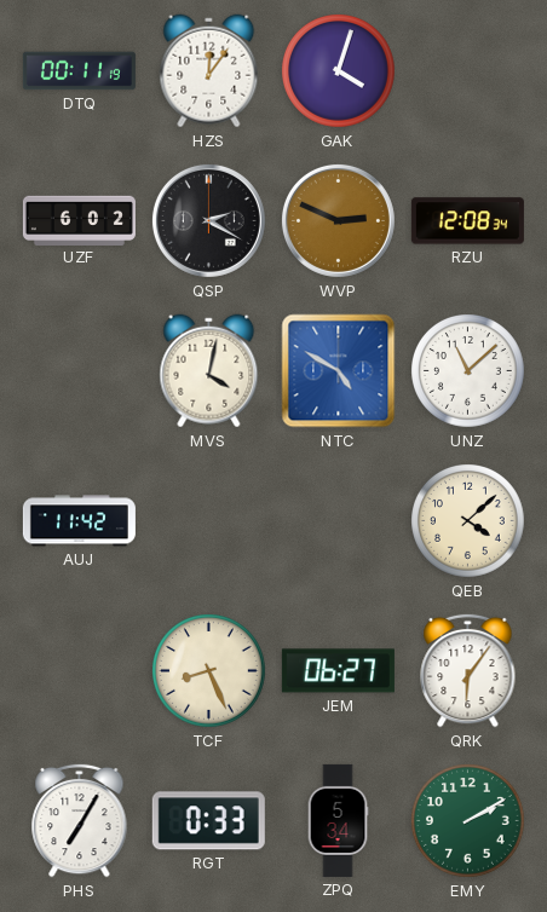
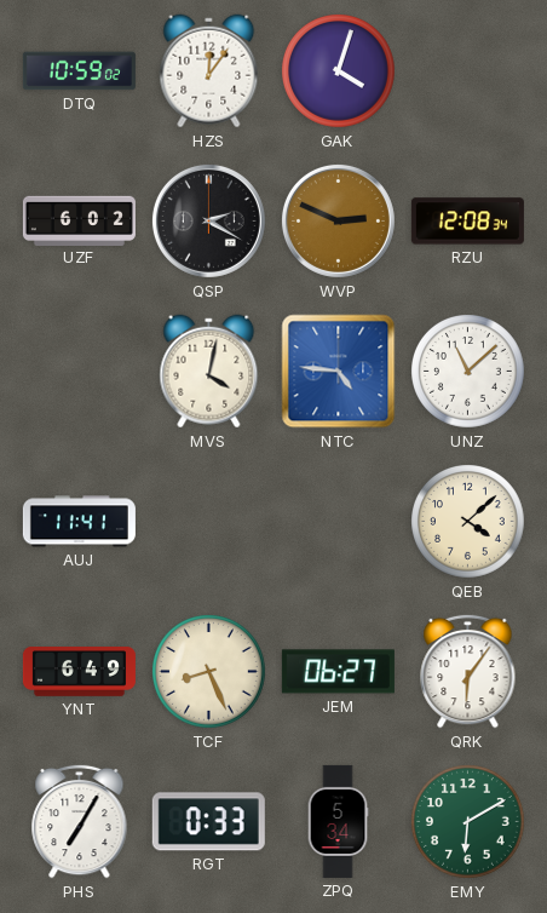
DTQ: 00:11 -> 10:59 (79, 71)
NTC: 4:50 -> 4:46 (339, 372)
AUJ: 11:42 -> 11:41 (79, 522)
YNT: none -> 6:49 (79, 672)
EMY: 2:10 -> 6:10 (468, 822)
